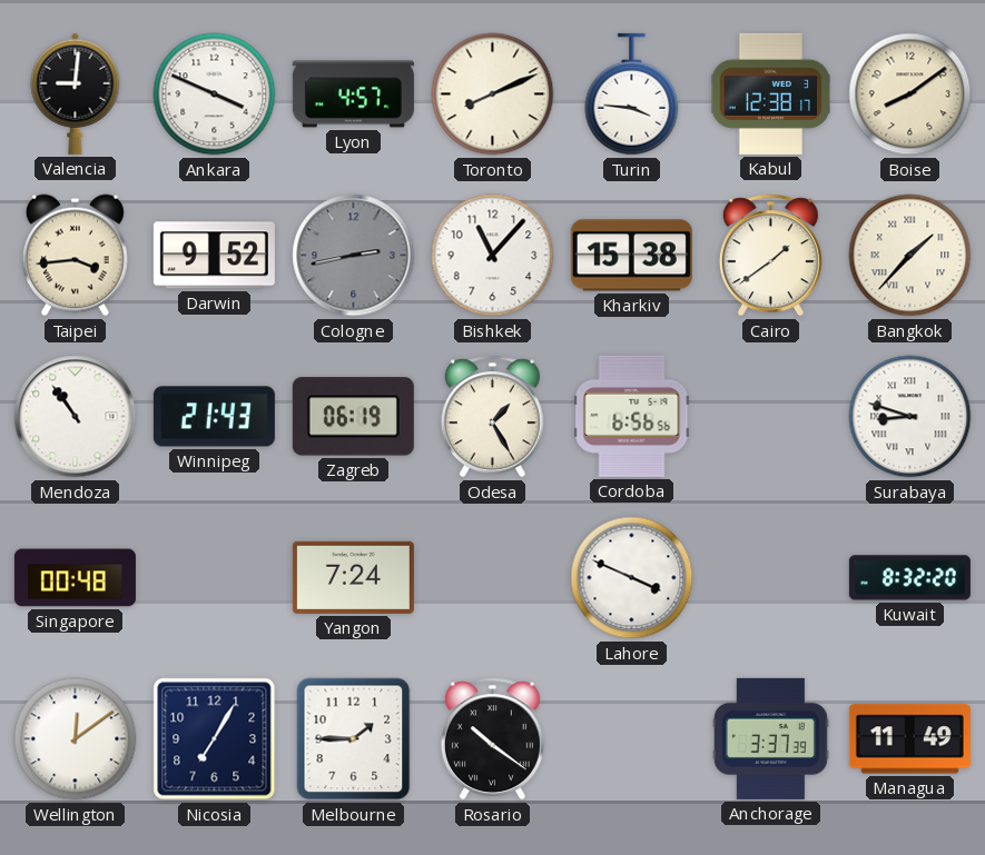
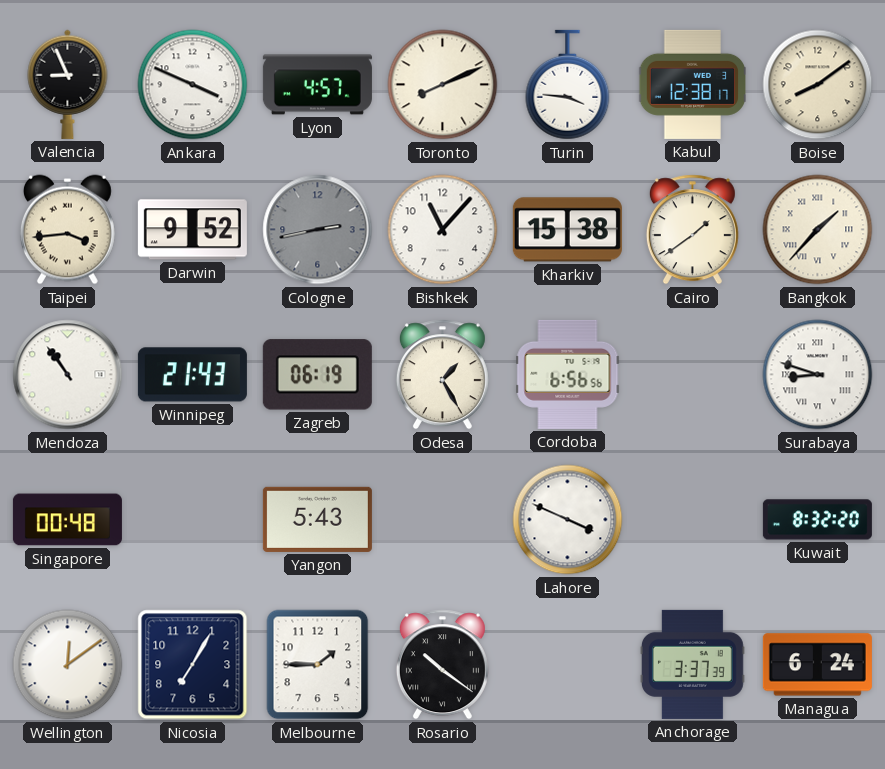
Valencia: 9:01 -> 8:56 (68, 84)
Yangon: 7:24 -> 5:43 (317, 519)
Managua: 11:49 -> 6:24 (817, 665)
